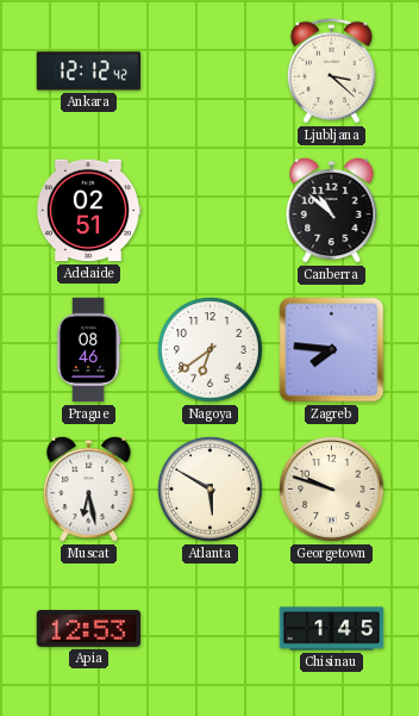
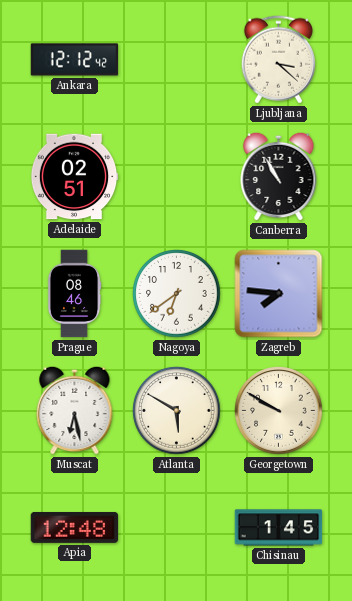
Canberra: 10:52 -> 10:55 (279, 176)
Georgetown: 9:48 -> 9:50 (279, 411)
Apia: 12:53 -> 12:48 (75, 527)
